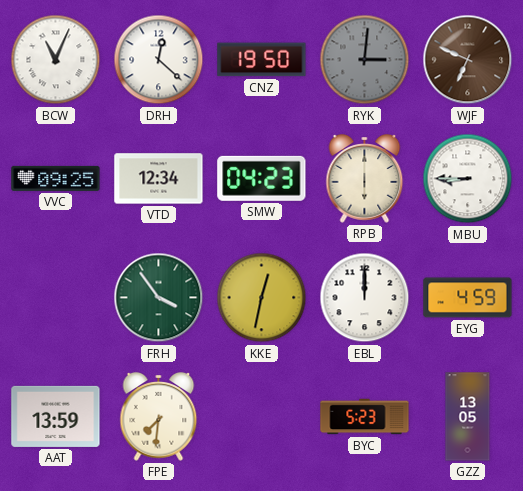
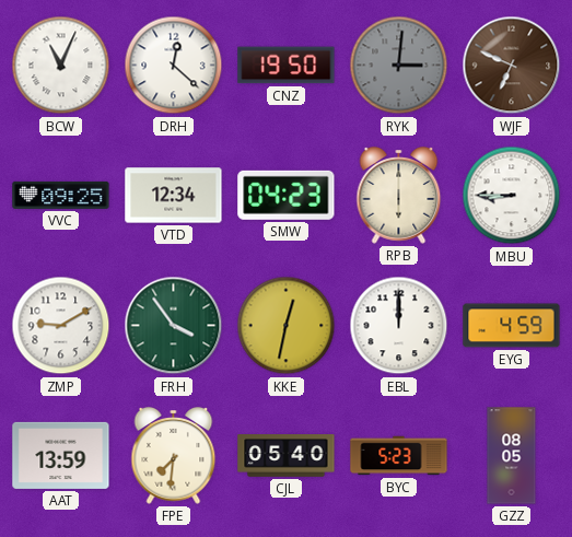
ZMP: none -> 9:10 (61, 326)
CJL: none -> 05:40 (287, 456)
GZZ: 13:05 -> 08:05 (512, 456)
